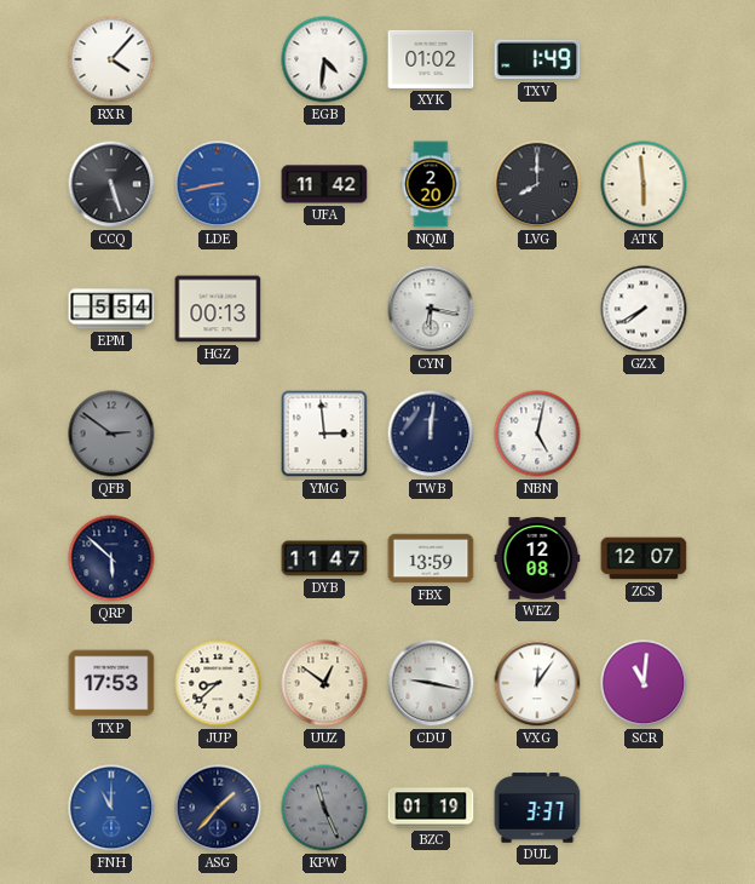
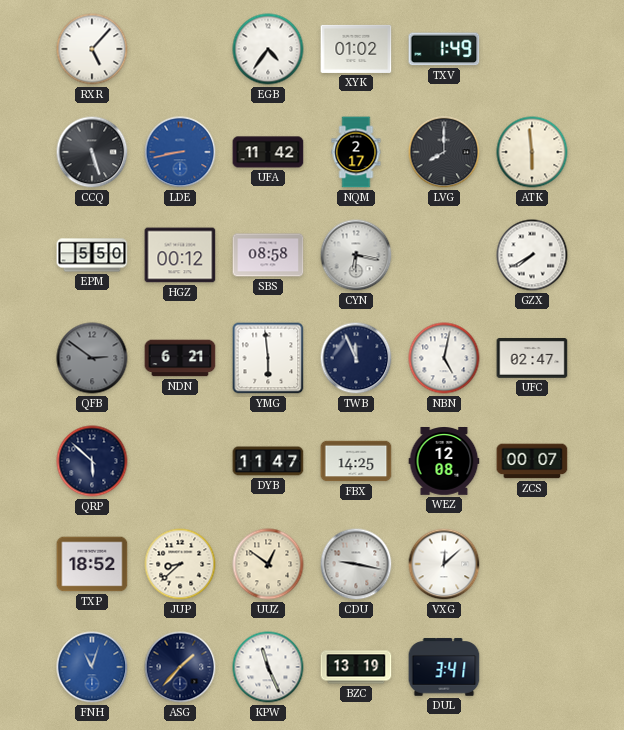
RXR: 4:07 -> 5:07 (92, 49)
EGB: 4:31 -> 4:36 (268, 49)
NQM: 2:20 -> 2:17 (356, 152)
EPM: 5:54 -> 5:50 (92, 255)
HGZ: 00:13 -> 00:12 (180, 255)
SBS: none -> 08:58 (268, 255)
NDN: none -> 6:21 (180, 358)
YMG: 2:59 -> 5:59 (268, 358)
TWB: 12:01 -> 11:56 (356, 358)
UFC: none -> 02:47 (532, 359)
FBX: 13:59 -> 14:25 (356, 461)
ZCS: 12:07 -> 00:07 (532, 461)
TXP: 17:53 -> 18:52 (92, 564)
VXG: 12:06 -> 12:08 (444, 564)
SCR: 11:01 -> none (644, 683)
FNH: 11:00 -> 11:03 (92, 667)
KPW dial: grey -> white (268, 667)
BZC: 01:19 -> 13:19 (356, 667)
DUL: 3:37 -> 3:41 (444, 667)
